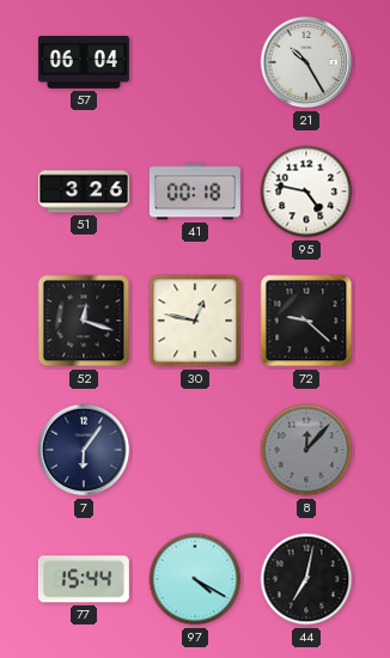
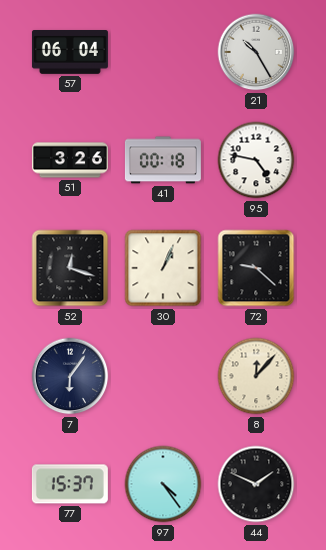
30: 12:47 -> 1:04 (163, 268)
8 dial: grey -> cream (256, 376)
77: 15:44 -> 15:37 (70, 484)
97: 4:20 -> 4:24 (163, 484)
44: 7:02 -> 1:49 (256, 484)
